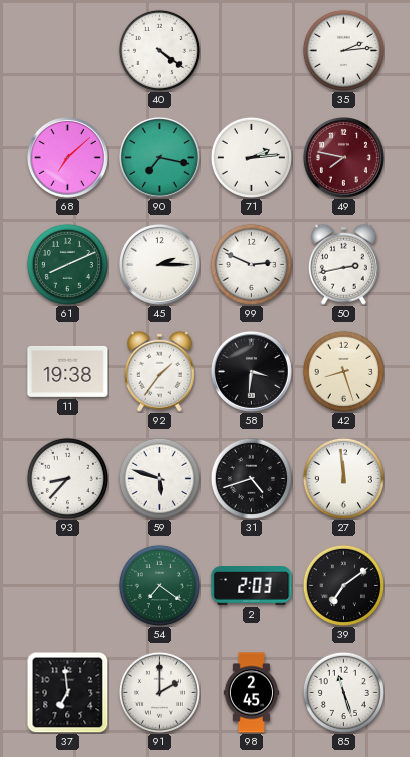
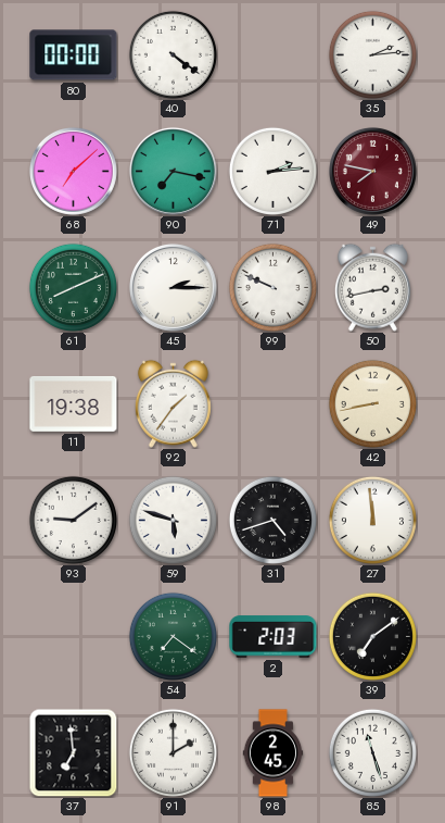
80: none -> 00:00 (74, 55)
99: 2:49 -> 9:49 (272, 287)
58: 3:31 -> none (251, 371)
42: 8:27 -> 8:43 (372, 403)
93: 8:37 -> 9:09 (73, 520)
